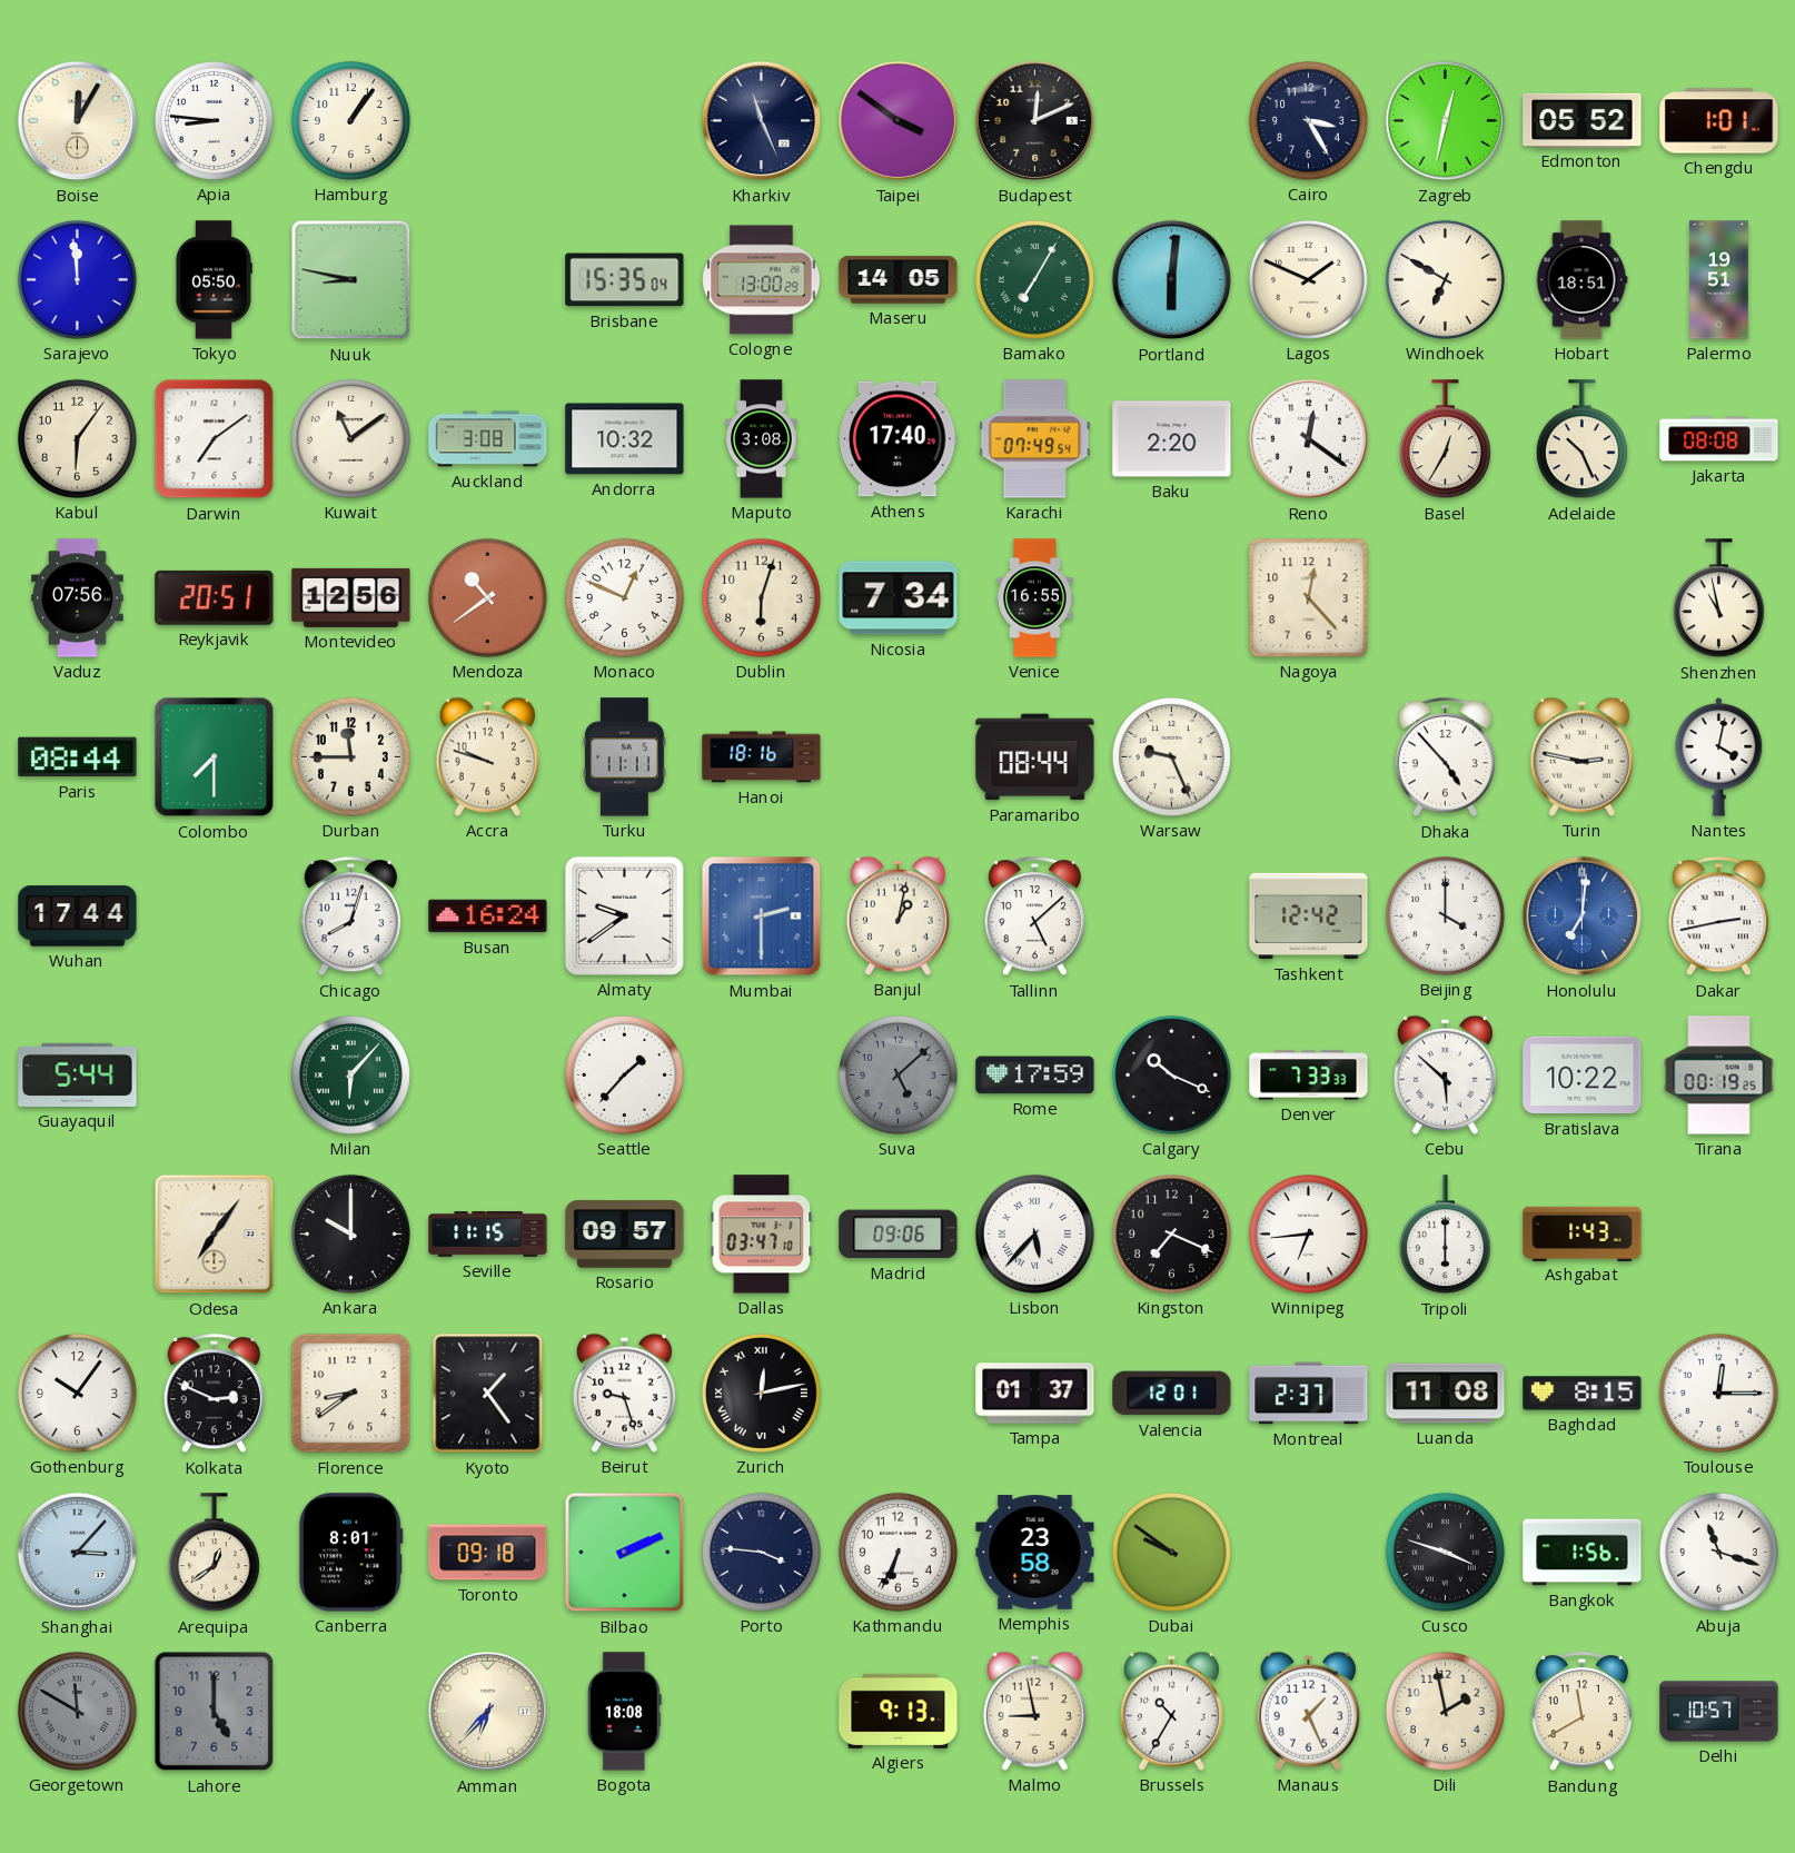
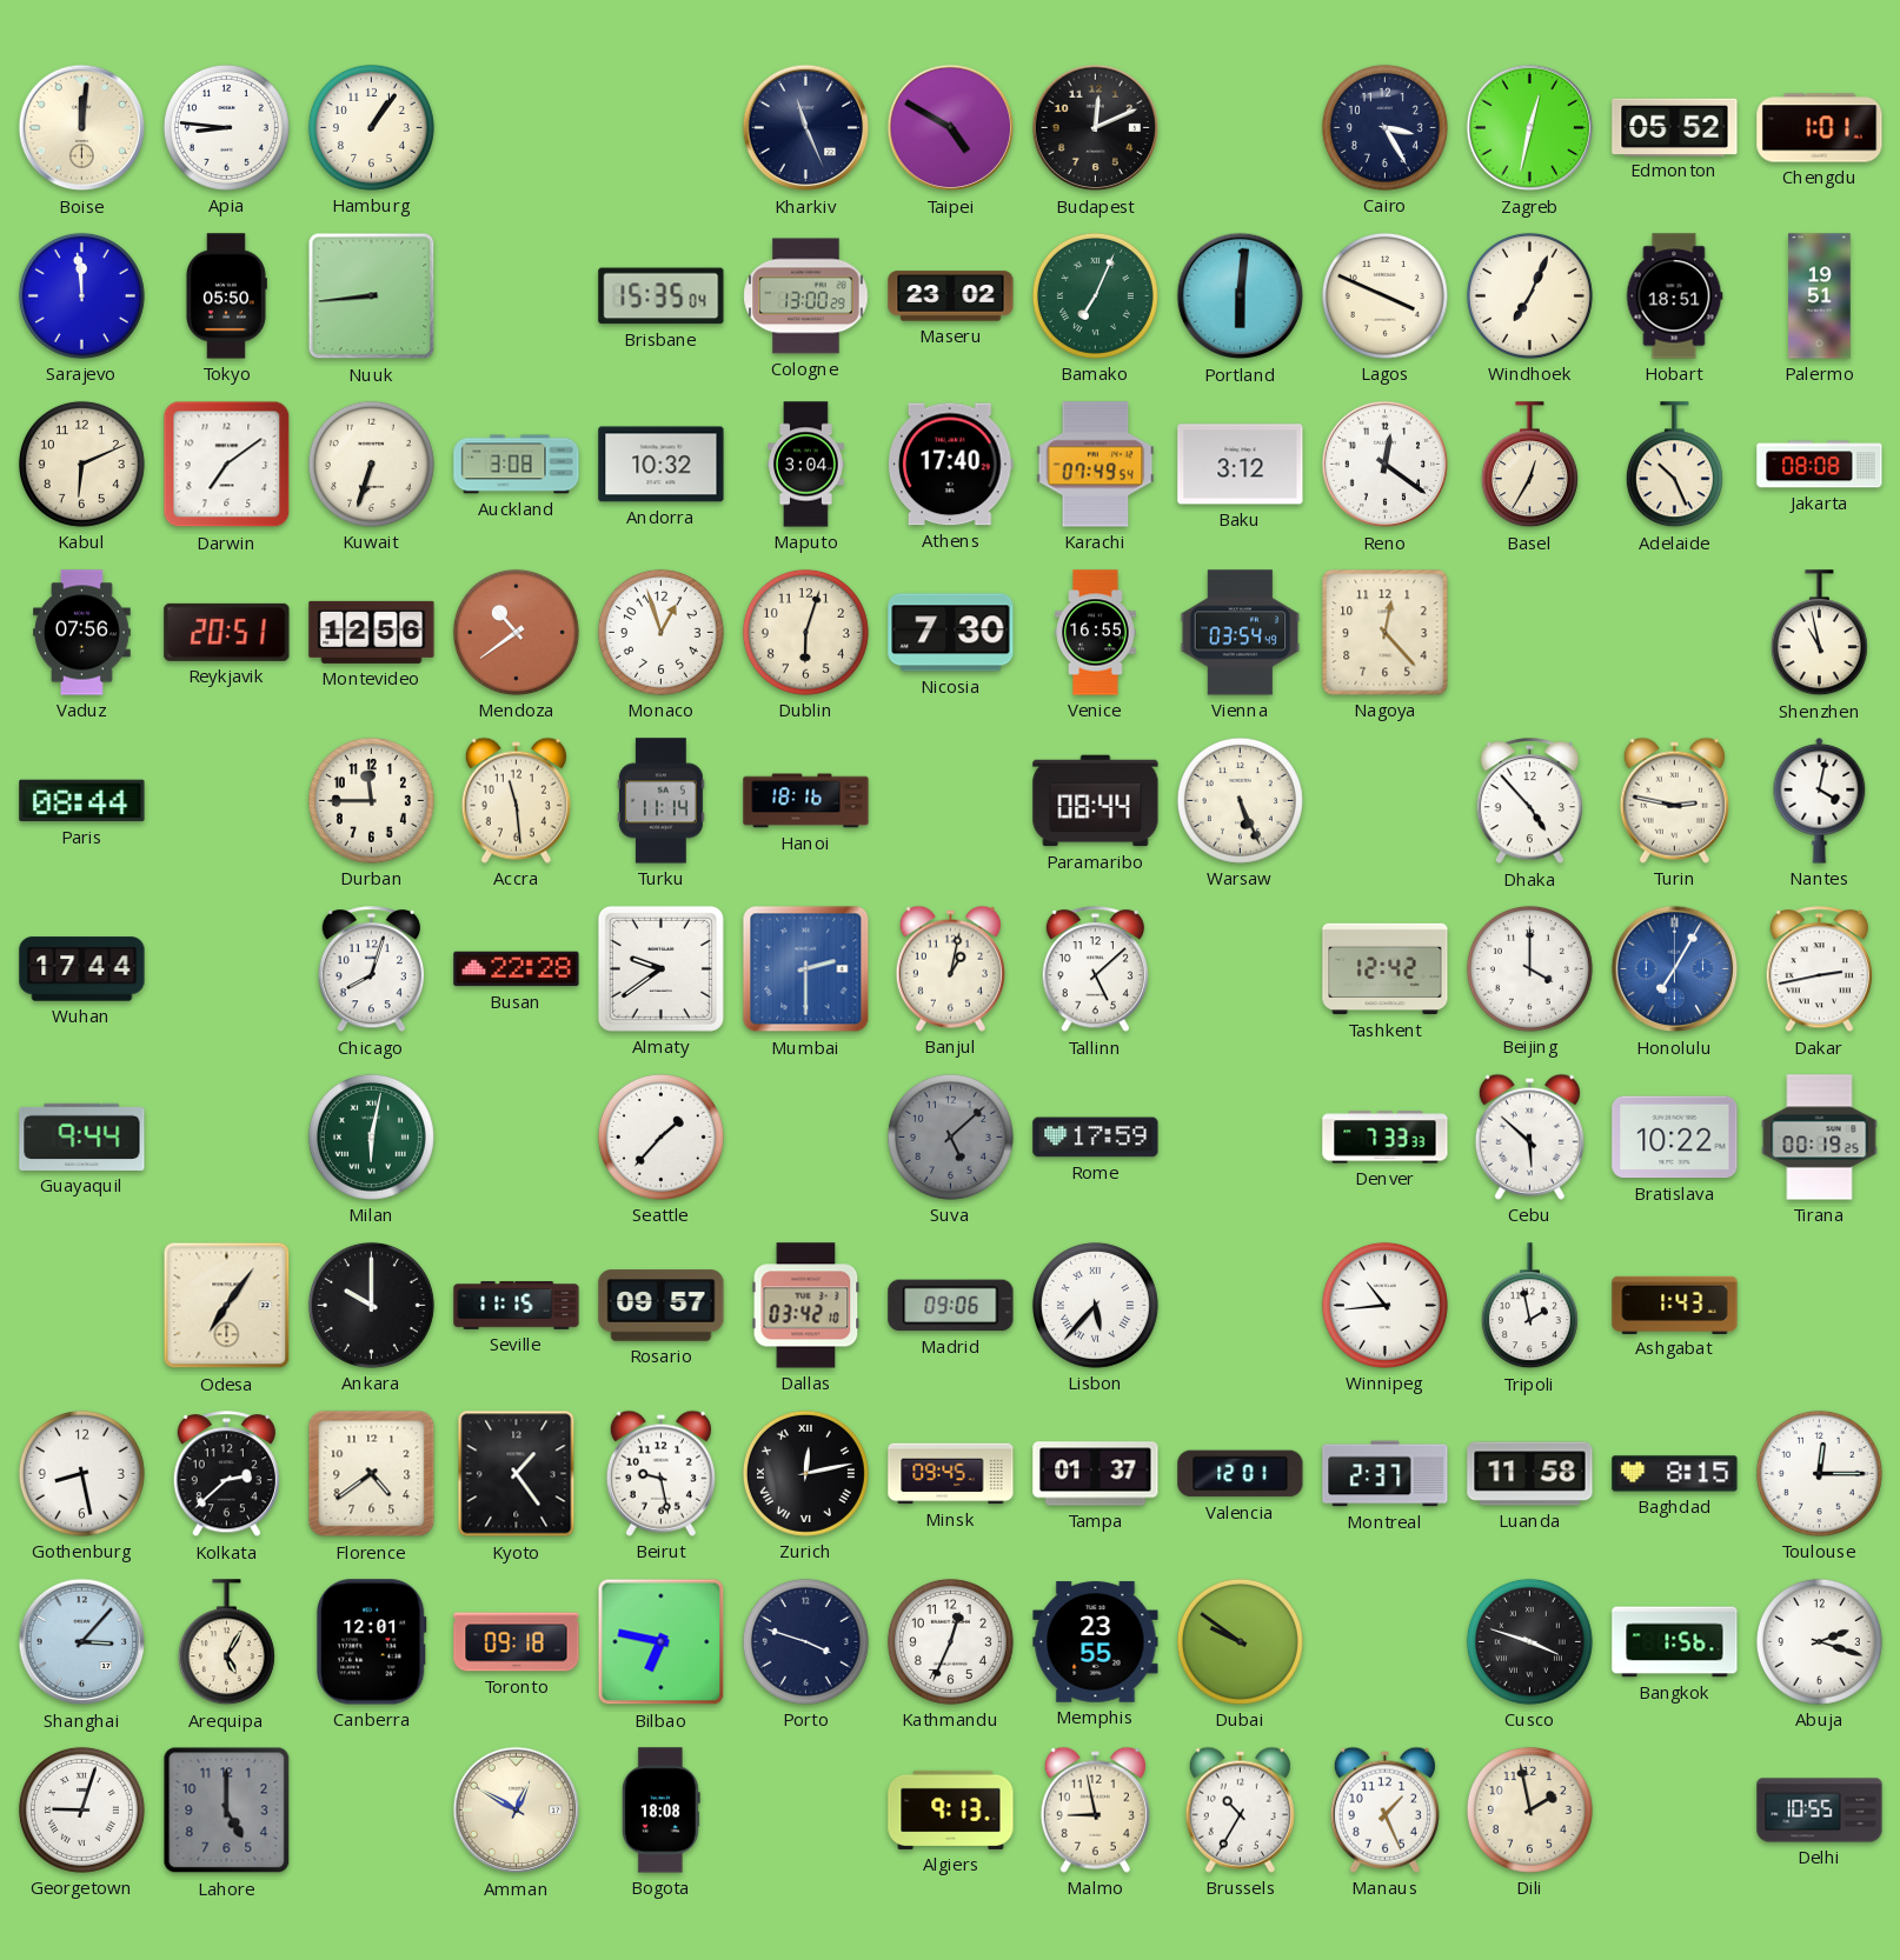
Boise: 12:05 -> 12:01 (82, 128)
Taipei: 3:51 -> 4:50 (951, 128)
Nuuk: 8:47 -> 8:44 (372, 296)
Maseru: 14:05 -> 23:02 (951, 296)
Bamako: 7:05 -> 7:04 (1095, 295)
Lagos: 1:49 -> 3:49 (1384, 295)
Windhoek: 6:50 -> 7:04 (1529, 295)
Kabul: 6:06 -> 6:11 (81, 464)
Kuwait: 11:09 -> 6:33 (371, 464)
Maputo: 3:08 -> 3:04 (806, 465)
Baku: 2:20 -> 3:12 (1241, 465)
Monaco: 12:49 -> 12:57 (660, 632)
Nicosia: 7:34 -> 7:30 (951, 633)
Vienna: none -> 03:54 (1241, 633)
Colombo: 7:30 -> none (215, 757)
Accra: 9:48 -> 11:29 (516, 800)
Turku: 11:11 -> 11:14 (660, 801)
Warsaw: 9:26 -> 5:26 (1240, 800)
Busan: 16:24 -> 22:28 (517, 969)
Honolulu: 7:01 -> 7:05 (1675, 969)
Guayaquil: 5:44 -> 9:44 (82, 1136)
Milan: 6:07 -> 6:02 (371, 1136)
Calgary: 10:19 -> none (1171, 1074)
Dallas: 03:47 -> 03:42 (806, 1306)
Kingston: 7:19 -> none (1171, 1233)
Winnipeg: 6:44 -> 10:44 (1384, 1305)
Tripoli: 6:00 -> 1:58 (1529, 1306)
Gothenburg: 10:06 -> 8:28 (81, 1473)
Kolkata: 2:49 -> 2:38 (226, 1474)
Florence: 8:39 -> 4:39 (372, 1474)
Beirut: 9:27 -> 9:28 (660, 1473)
Minsk: none -> 09:45 (951, 1474)
Luanda: 11:08 -> 11:58 (1530, 1474)
Arequipa: 12:39 -> 5:05 (226, 1642)
Canberra: 8:01 -> 12:01 (371, 1642)
Bilbao: 2:11 -> 6:47 (662, 1642)
Porto: 3:46 -> 3:48 (805, 1641)
Kathmandu: 6:34 -> 12:34 (950, 1641)
Memphis: 23:58 -> 23:55 (1096, 1642)
Abuja: 11:18 -> 2:18 (1819, 1641)
Georgetown: 11:50 -> 9:03 (81, 1809)
Georgetown dial: grey -> white (81, 1809)
Amman: 6:37 -> 12:50 (517, 1811)
Bandung: 11:40 -> none (1581, 1712)
Delhi: 10:57 -> 10:55 (1820, 1811)
